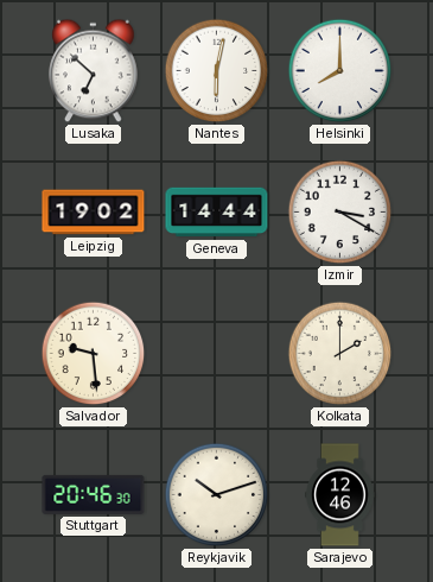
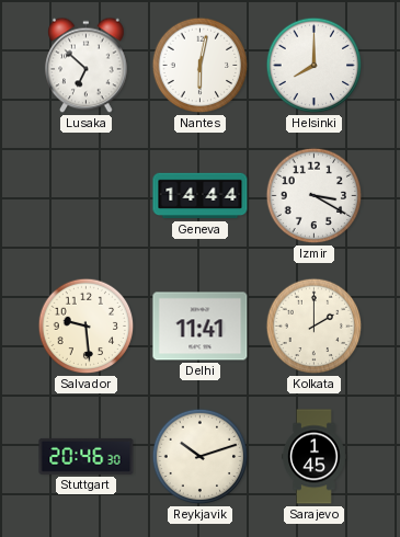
Leipzig: 19:02 -> none (94, 213)
Delhi: none -> 11:41 (201, 327)
Sarajevo: 12:46 -> 1:45 (315, 457)
